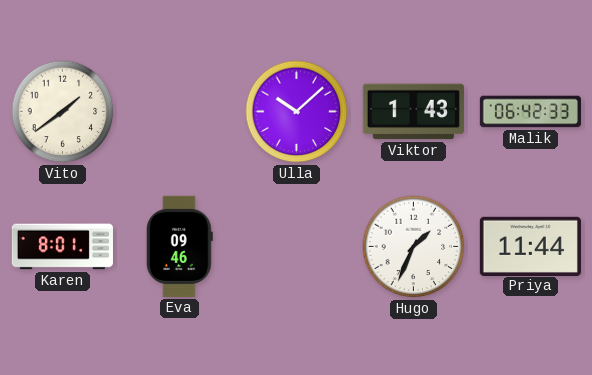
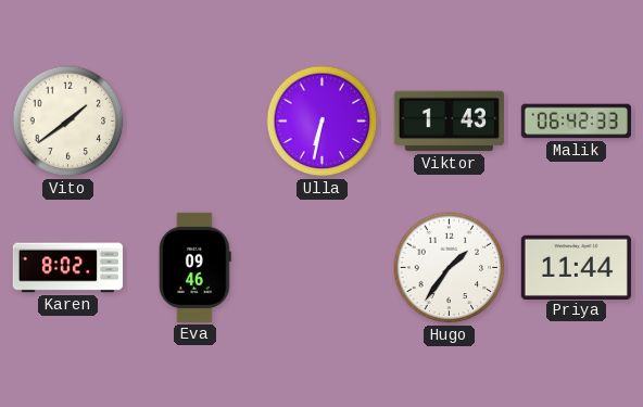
Ulla: 10:08 -> 6:32 (323, 122)
Karen: 8:01 -> 8:02 (67, 268)
Hugo: 1:34 -> 1:36 (450, 268)
